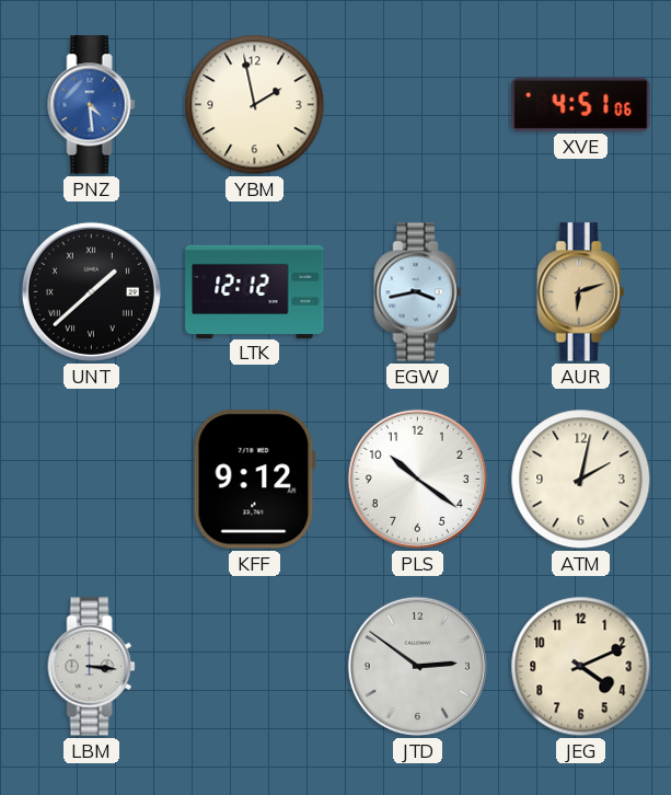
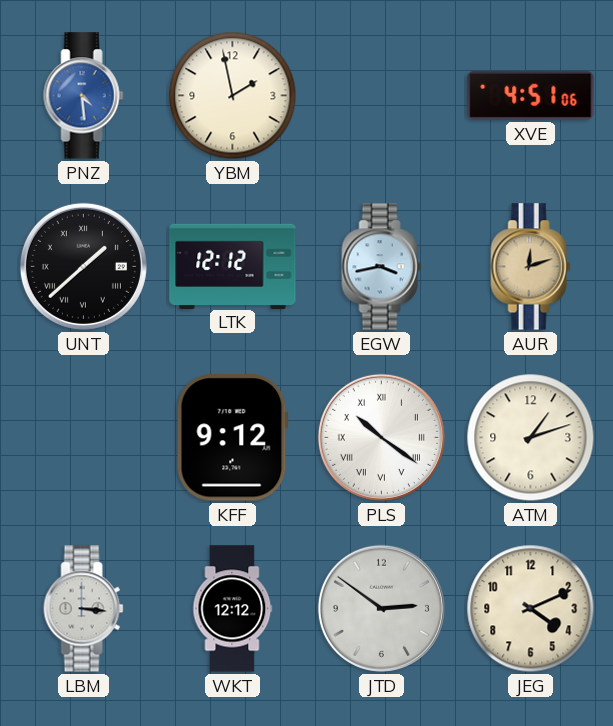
AUR: 6:12 -> 12:12 (531, 267)
PLS numerals: Arabic -> Roman (381, 437)
ATM: 2:02 -> 1:12 (531, 438)
WKT: none -> 12:12 (233, 609)
